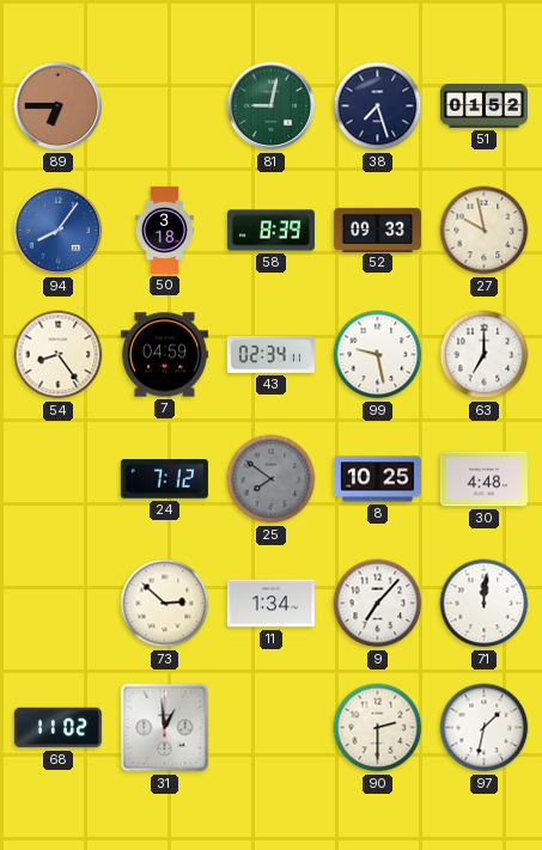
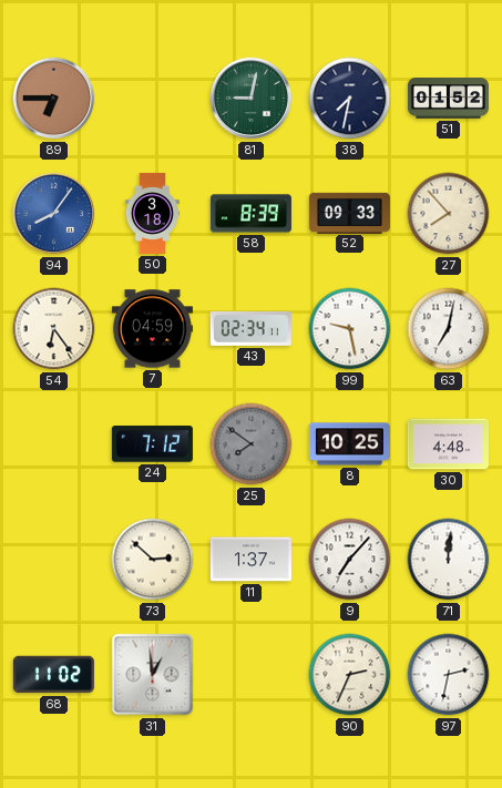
38: 7:27 -> 7:32 (350, 99)
27: 9:58 -> 7:53 (449, 214)
54: 8:24 -> 6:24 (54, 329)
63: 7:00 -> 7:02 (449, 329)
11: 1:34 -> 1:37 (250, 560)
90: 2:30 -> 2:34 (350, 675)
97: 1:32 -> 2:32 (449, 675)
